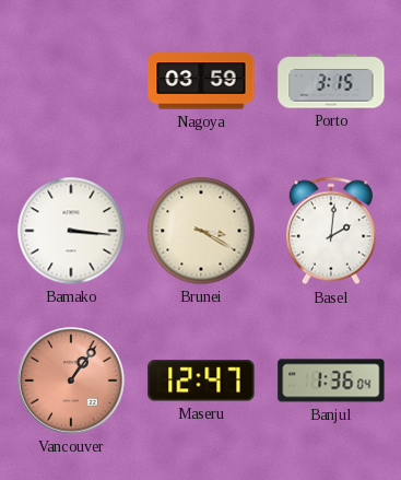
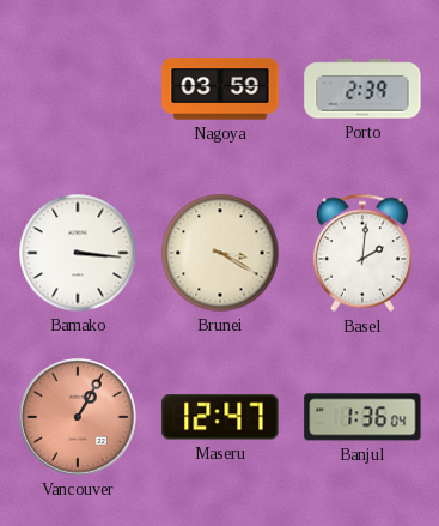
Porto: 3:15 -> 2:39 (362, 89)
Vancouver: 1:06 -> 1:05 (78, 417)
